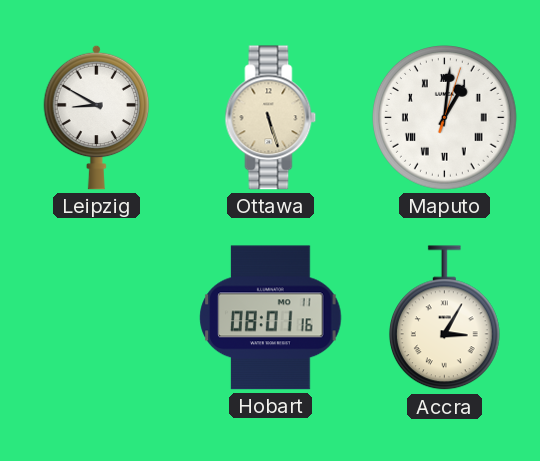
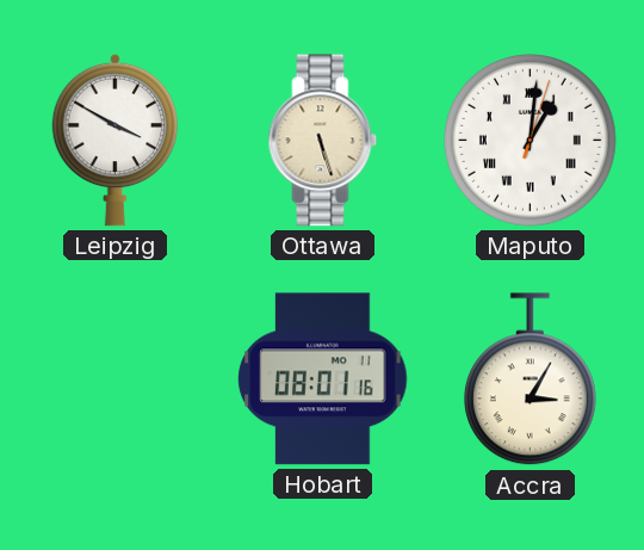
Leipzig: 8:50 -> 3:50 (116, 140)
